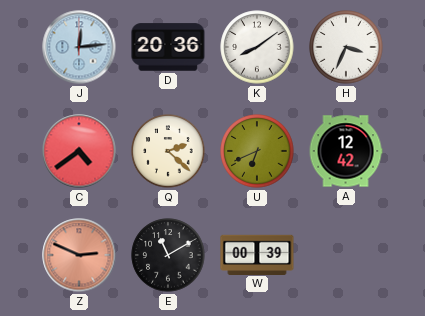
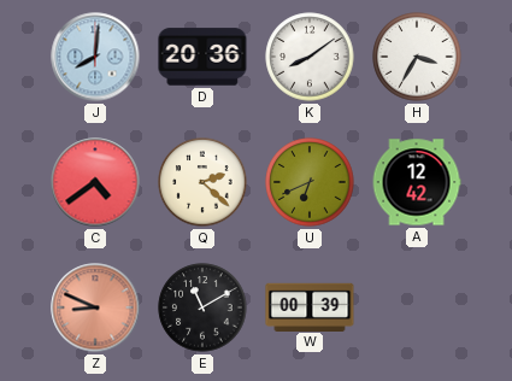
J: 12:14 -> 8:01 (95, 57)
H: 3:34 -> 3:35 (417, 57)
Z: 2:49 -> 8:49 (95, 307)
